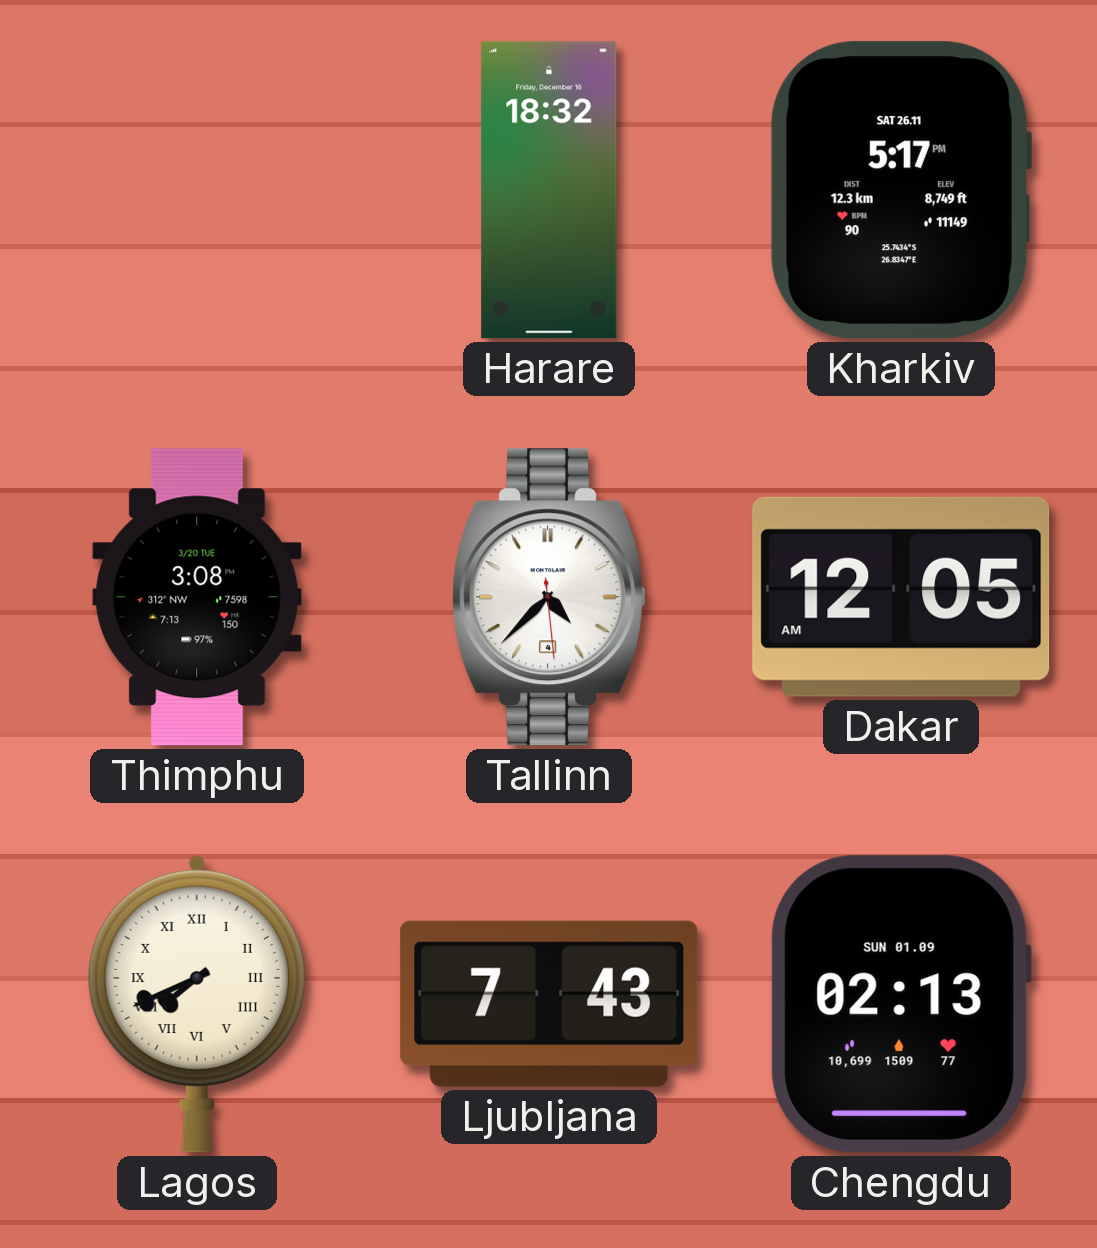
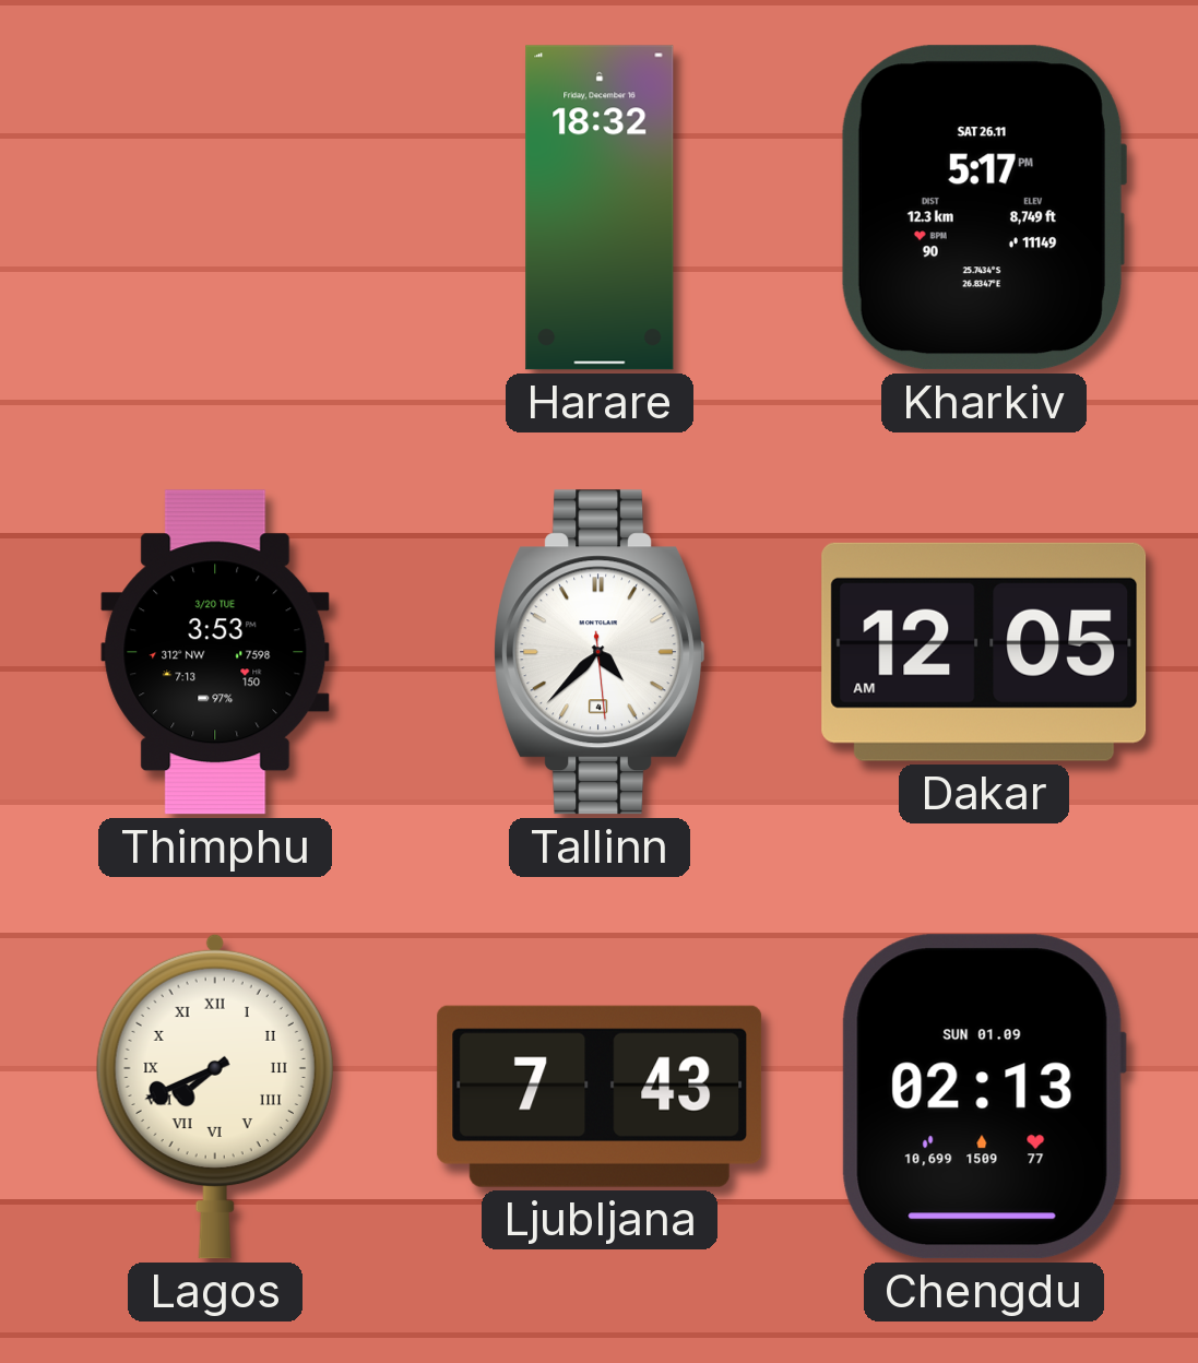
Thimphu: 3:08 -> 3:53 (215, 652)
